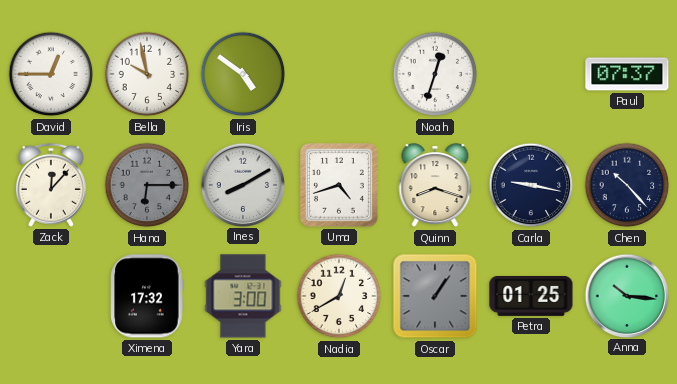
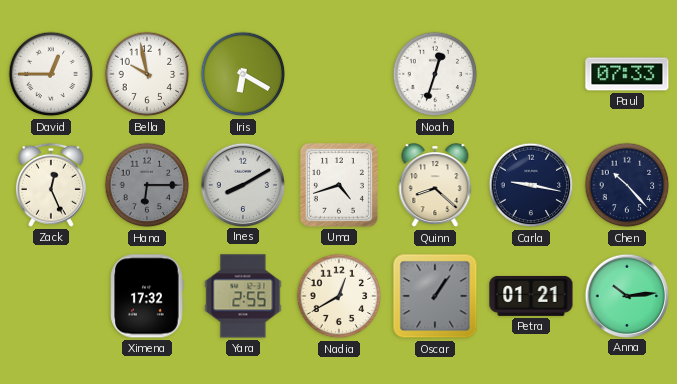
Iris: 4:51 -> 6:20 (243, 74)
Paul: 07:37 -> 07:33 (627, 74)
Zack: 12:07 -> 12:26 (51, 185)
Quinn: 8:18 -> 8:22 (435, 186)
Yara: 3:00 -> 2:55 (243, 296)
Petra: 01:25 -> 01:21 (531, 296)
Anna: 10:16 -> 10:14 (626, 295)
